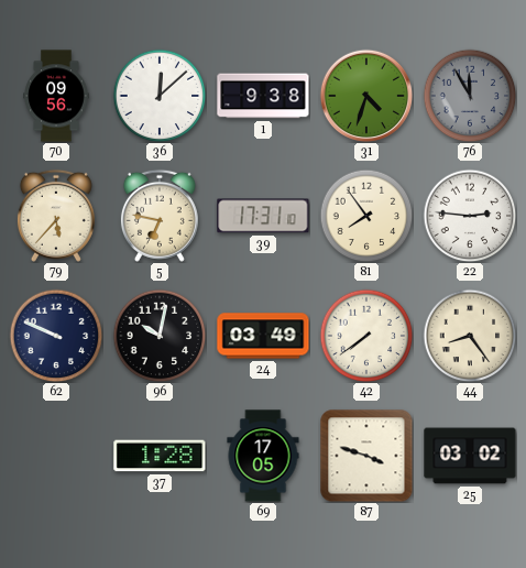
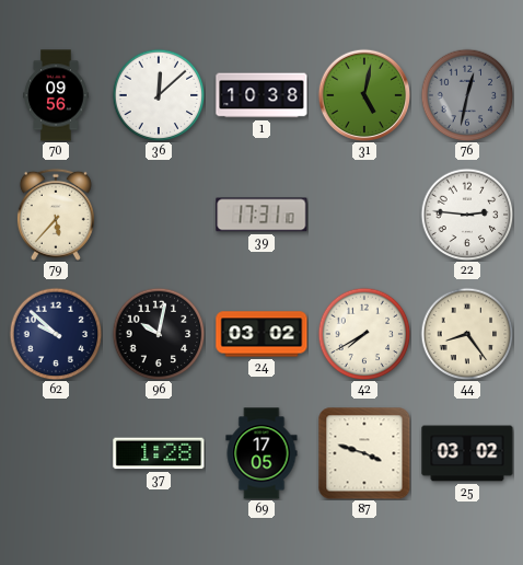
1: 9:38 -> 10:38 (261, 95)
31: 4:33 -> 5:02 (364, 95)
76: 11:55 -> 12:32 (467, 95)
5: 6:47 -> none (160, 216)
81: 7:54 -> none (366, 216)
62: 9:49 -> 9:52 (56, 334)
24: 03:49 -> 03:02 (261, 334)
42: 7:39 -> 7:40 (364, 334)
